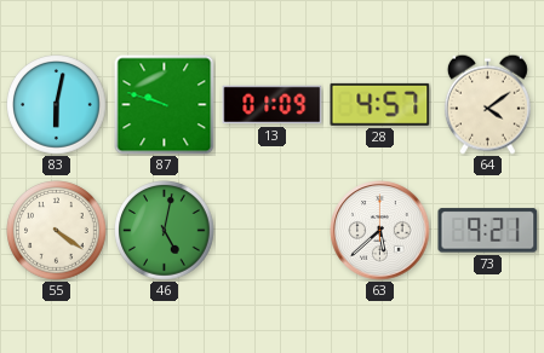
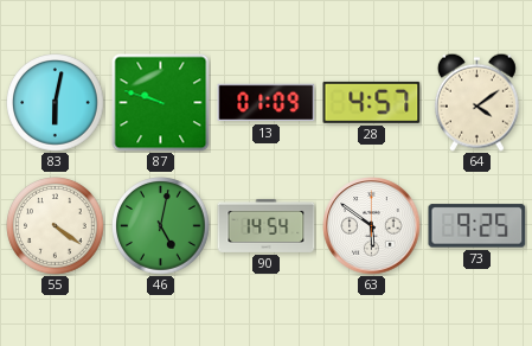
90: none -> 14:54 (267, 225)
63: 5:38 -> 5:51 (372, 226)
73: 9:21 -> 9:25 (477, 226)
